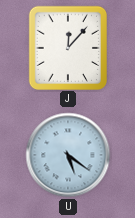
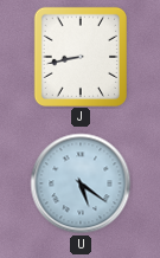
J: 12:07 -> 8:43 (79, 56)
